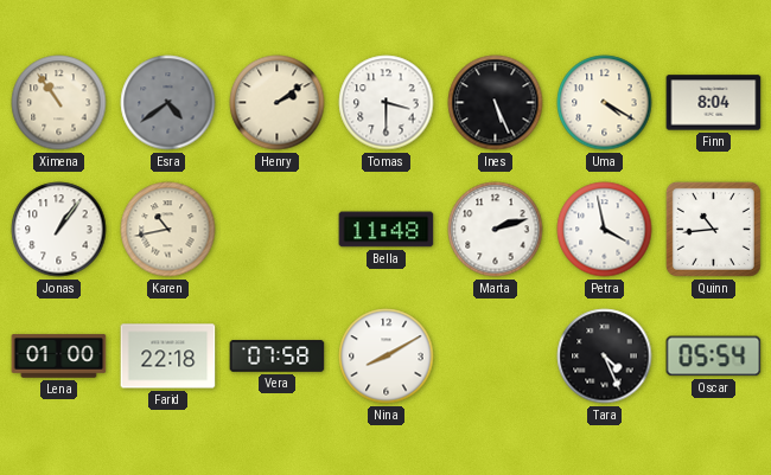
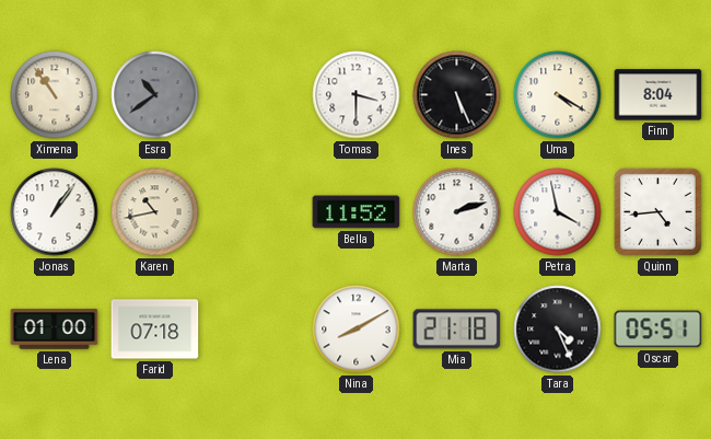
Esra: 4:39 -> 10:39 (155, 95)
Henry: 2:09 -> none (278, 103)
Bella: 11:48 -> 11:52 (357, 212)
Quinn: 10:44 -> 4:44 (657, 211)
Farid: 22:18 -> 07:18 (155, 330)
Vera: 07:58 -> none (278, 357)
Mia: none -> 21:18 (457, 330)
Oscar: 05:54 -> 05:51 (658, 330)
